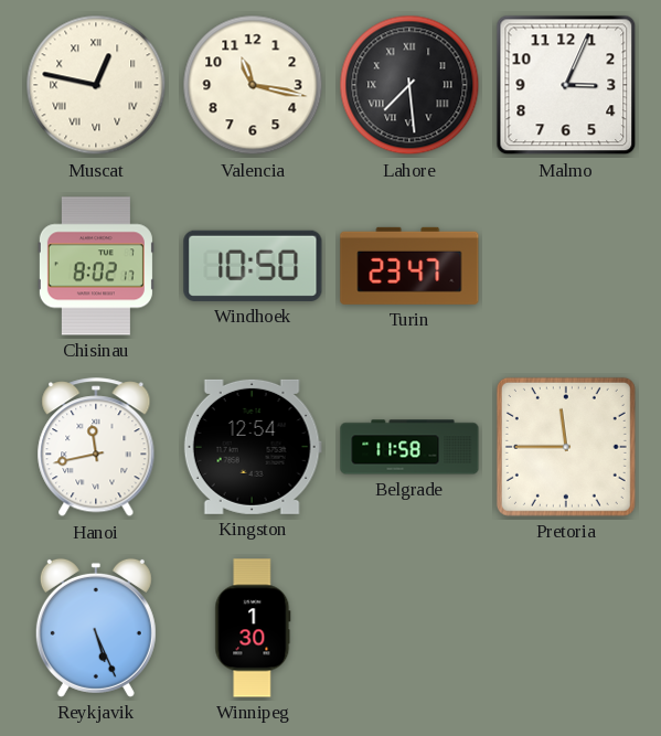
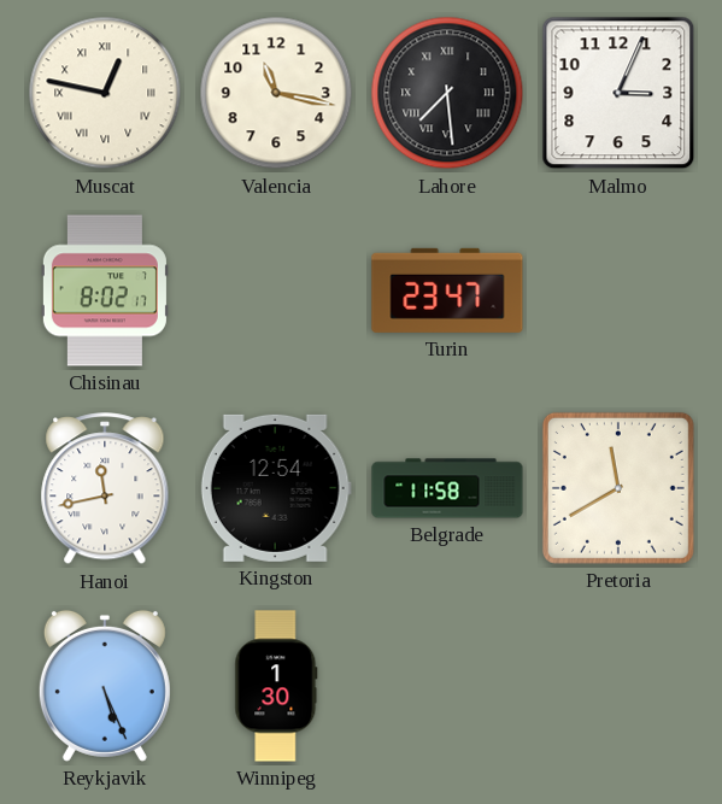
Windhoek: 10:50 -> none (253, 266)
Pretoria: 11:45 -> 11:40 (618, 488)
